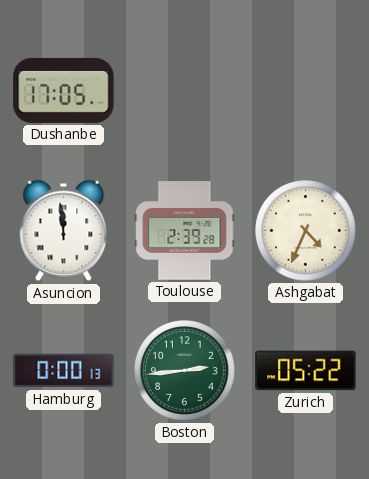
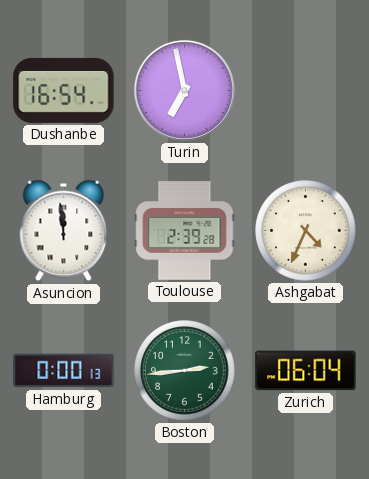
Dushanbe: 17:05 -> 16:54 (64, 90)
Turin: none -> 6:58 (184, 90)
Zurich: 05:22 -> 06:04 (306, 371)
